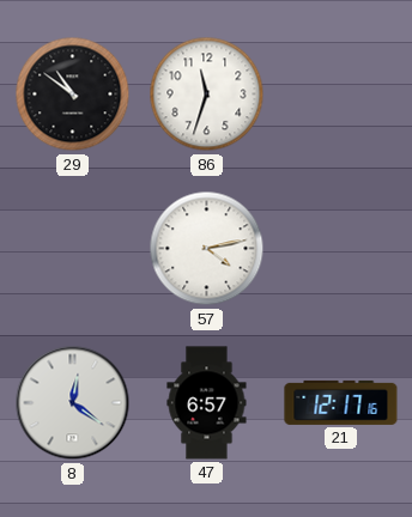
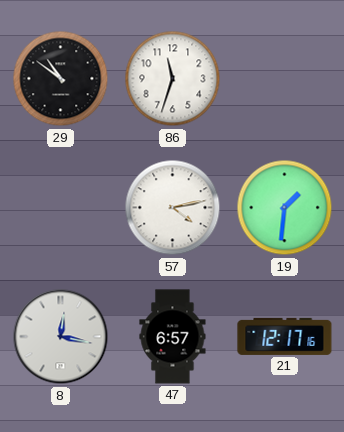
19: none -> 1:31 (285, 208)
8: 12:21 -> 12:17 (61, 337)
